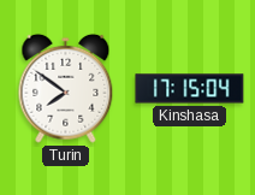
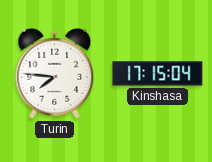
Turin: 7:51 -> 7:46 (55, 73)
